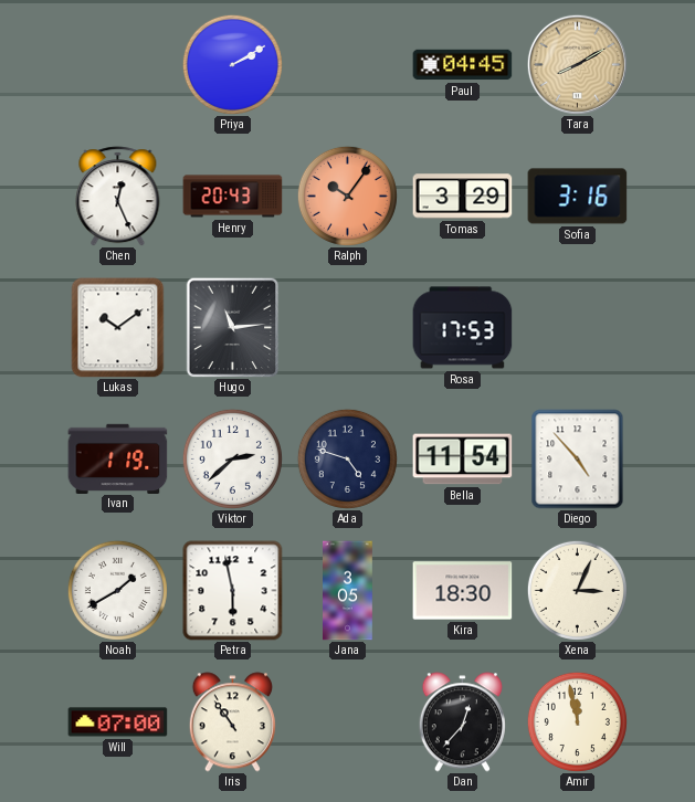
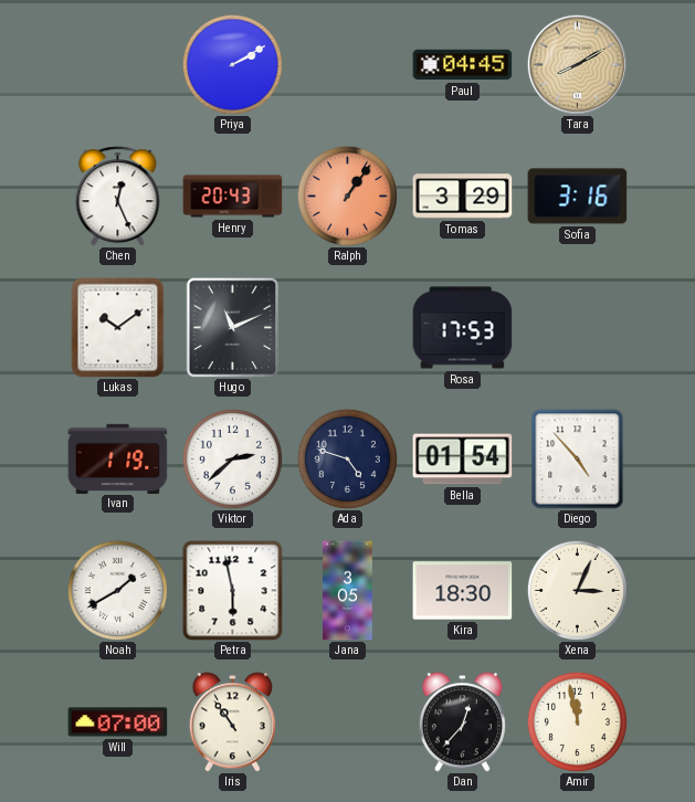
Ralph: 10:06 -> 1:06 (347, 196)
Hugo: 11:14 -> 11:11 (233, 327)
Bella: 11:54 -> 01:54 (463, 460)
